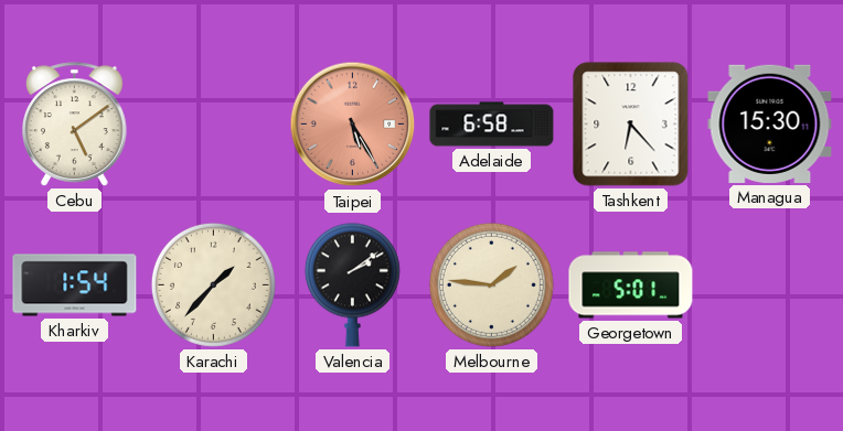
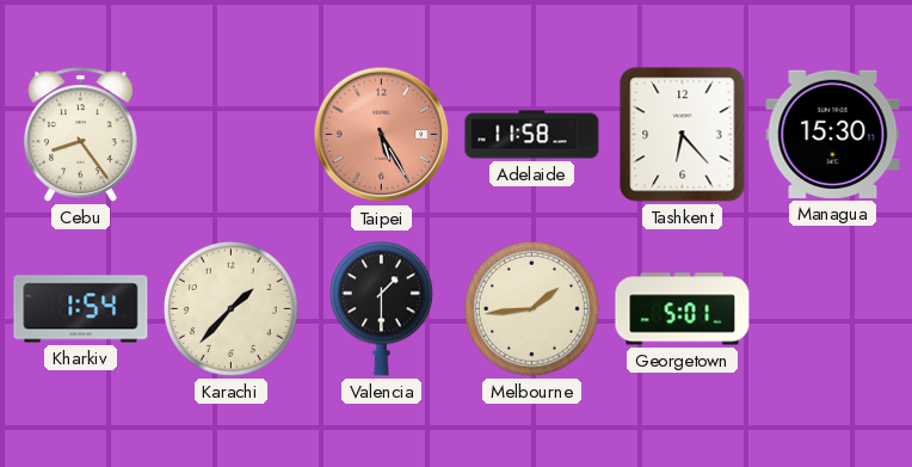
Cebu: 5:09 -> 8:24 (81, 135)
Adelaide: 6:58 -> 11:58 (532, 135)
Valencia: 2:09 -> 1:30 (381, 308)
Melbourne: 1:46 -> 1:44 (531, 308)
